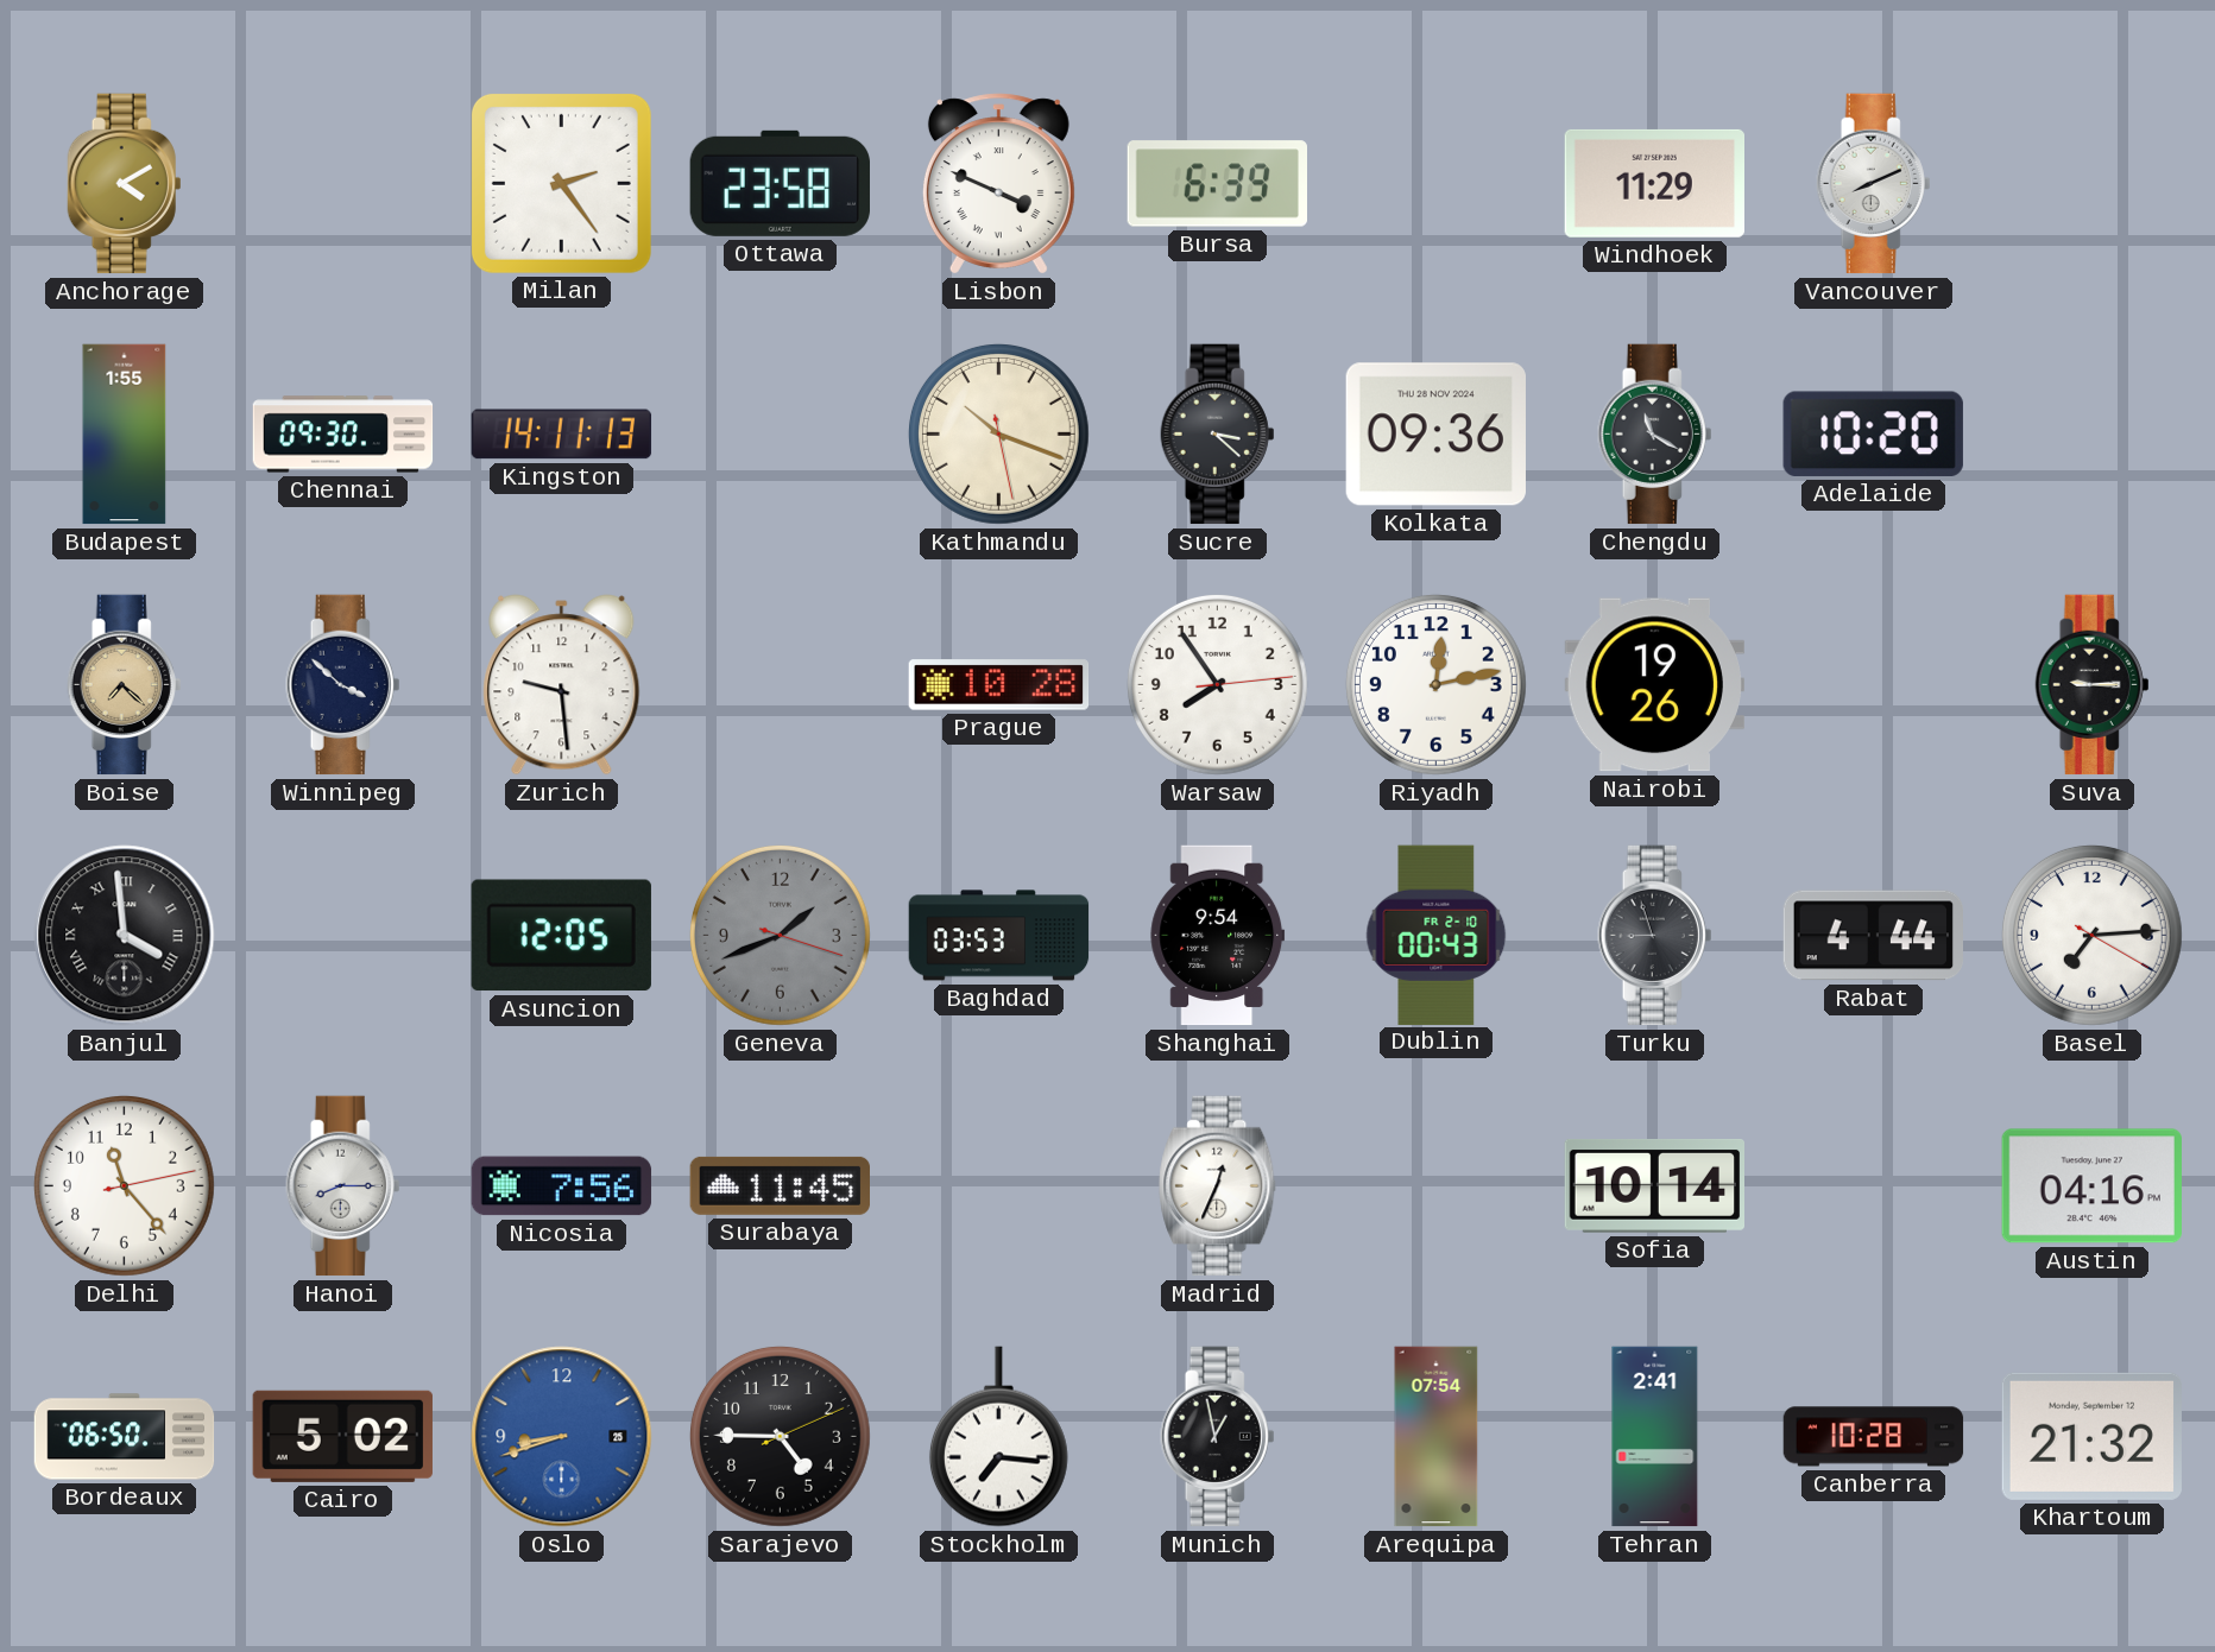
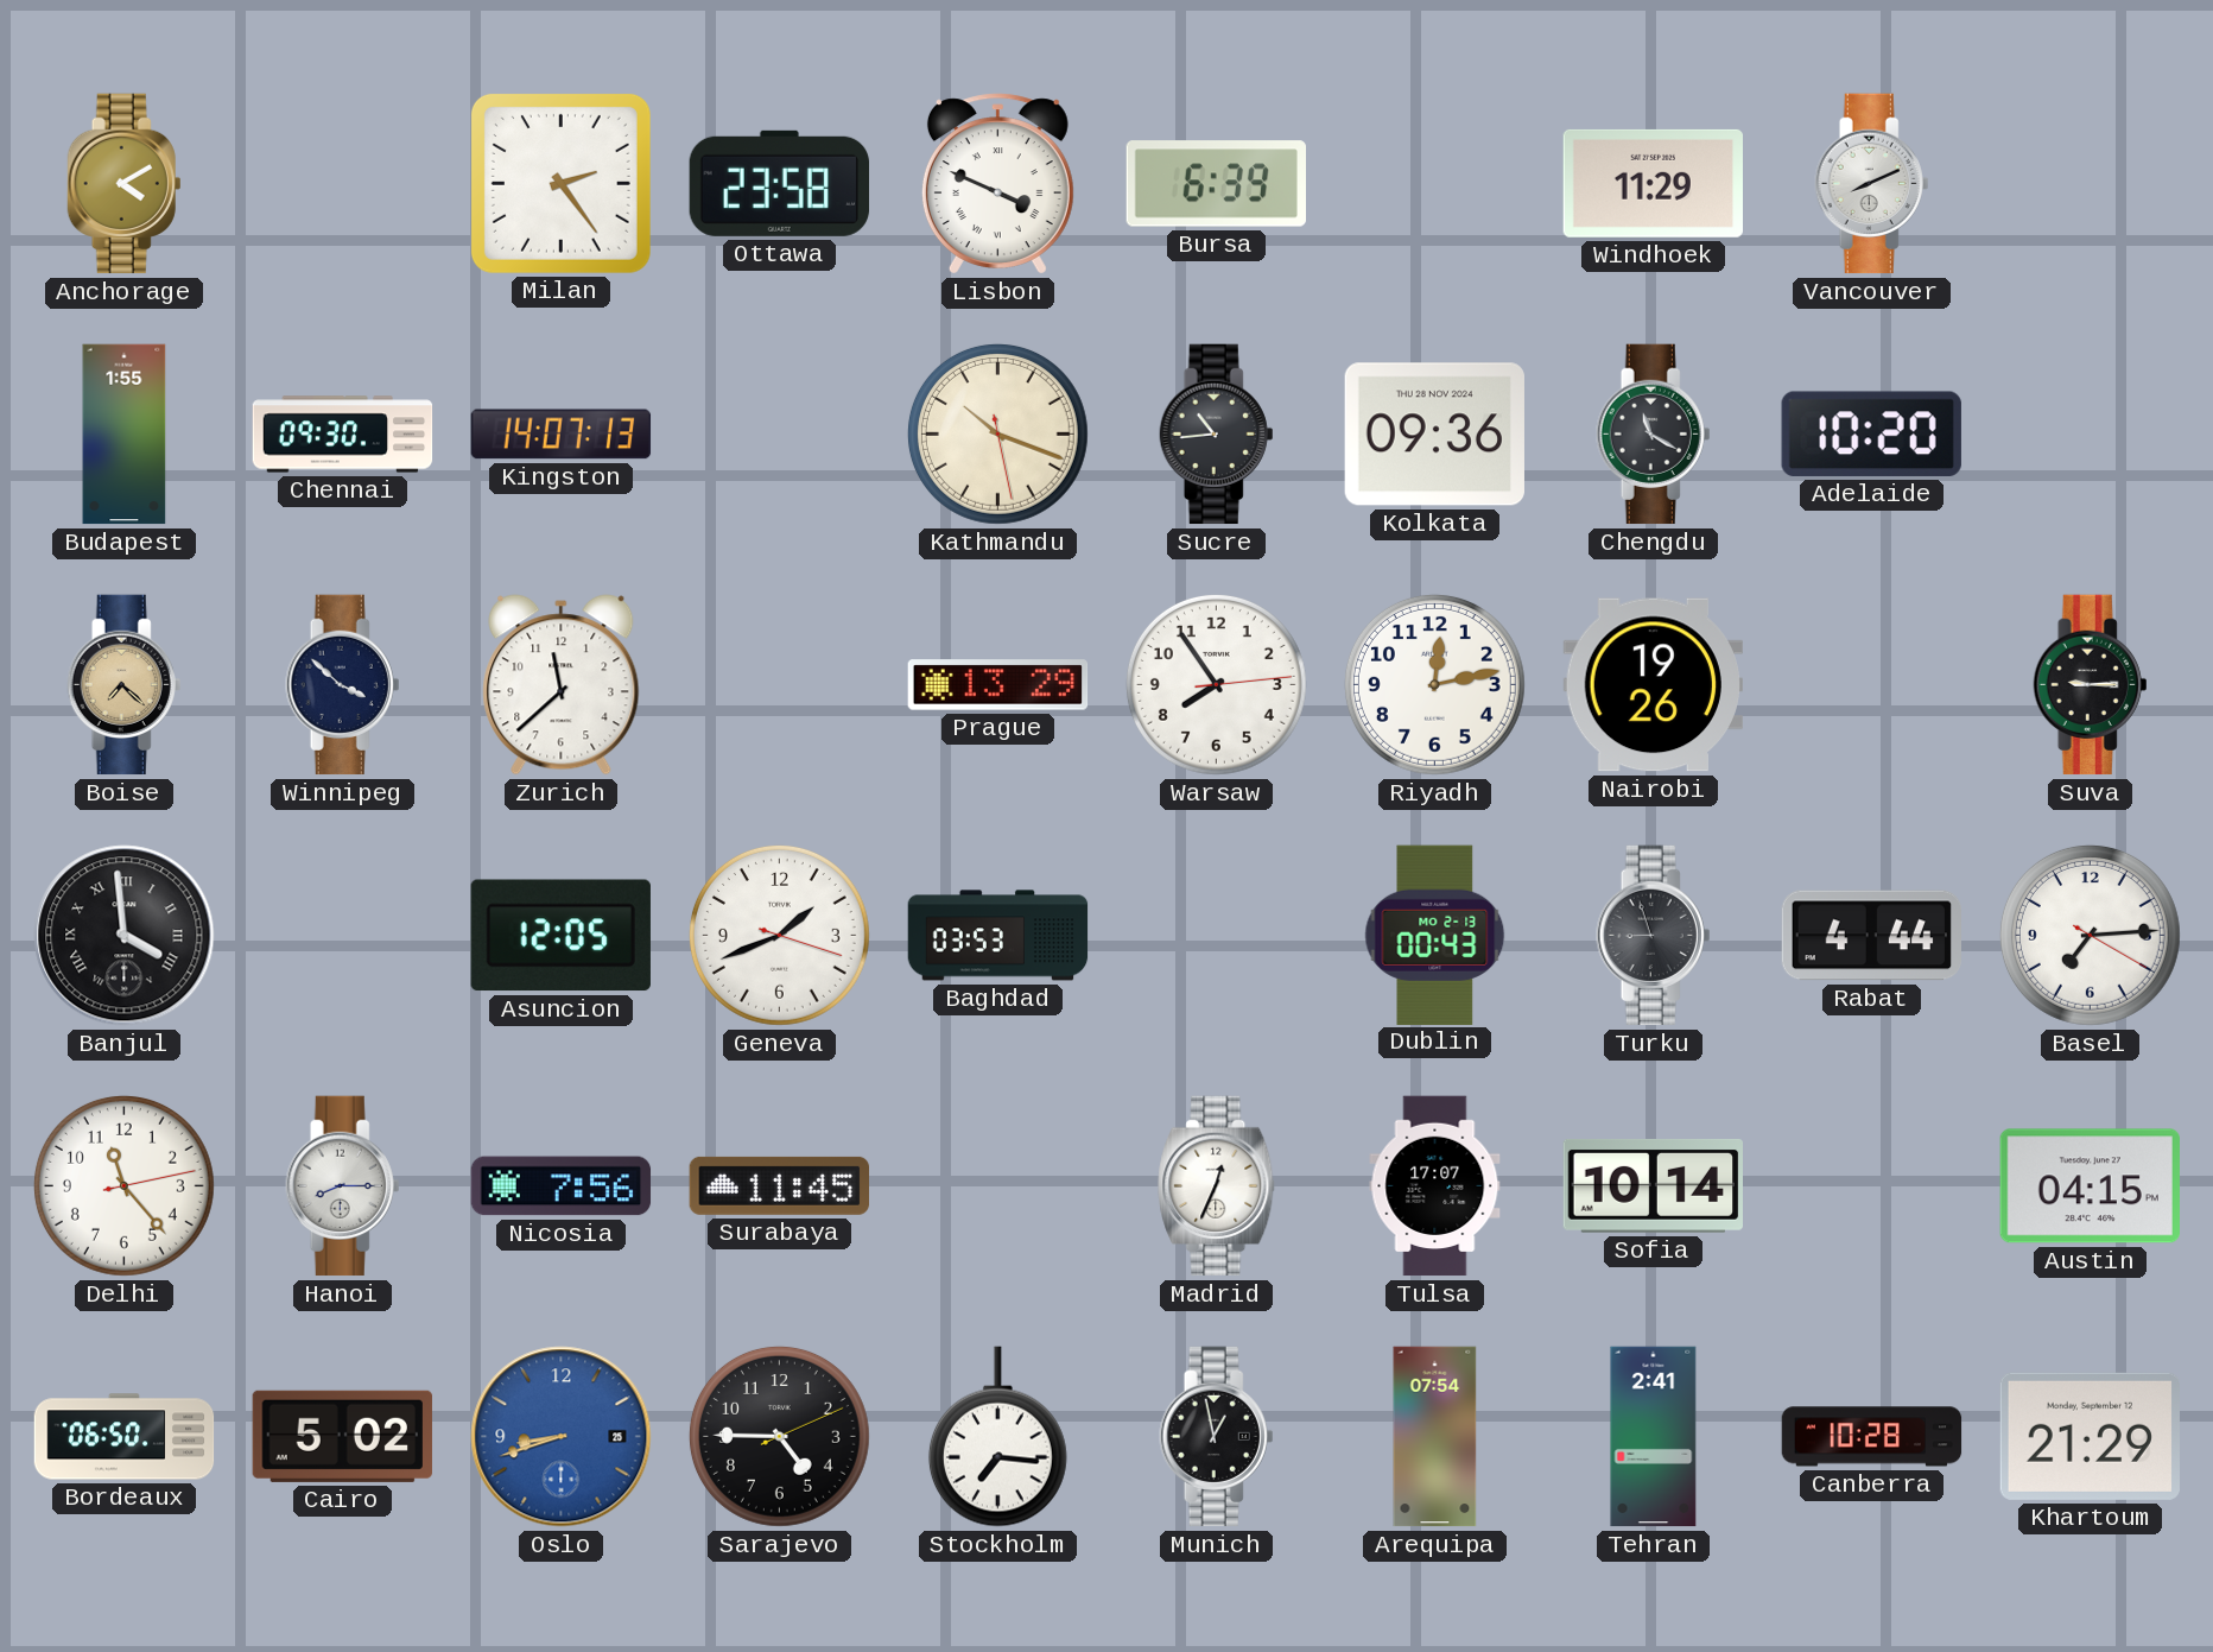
Kingston: 14:11 -> 14:07 (562, 435)
Sucre: 3:22 -> 10:44 (1217, 435)
Zurich: 9:29 -> 11:38 (562, 685)
Prague: 10:28 -> 13:29 (998, 685)
Geneva dial: grey -> white (779, 935)
Shanghai: 9:54 -> none (1218, 936)
Dublin date: FR 2-10 -> MO 2-13 (1435, 935)
Tulsa: none -> 17:07 (1435, 1186)
Austin: 04:16 -> 04:15 (2090, 1186)
Khartoum: 21:32 -> 21:29 (2090, 1436)
